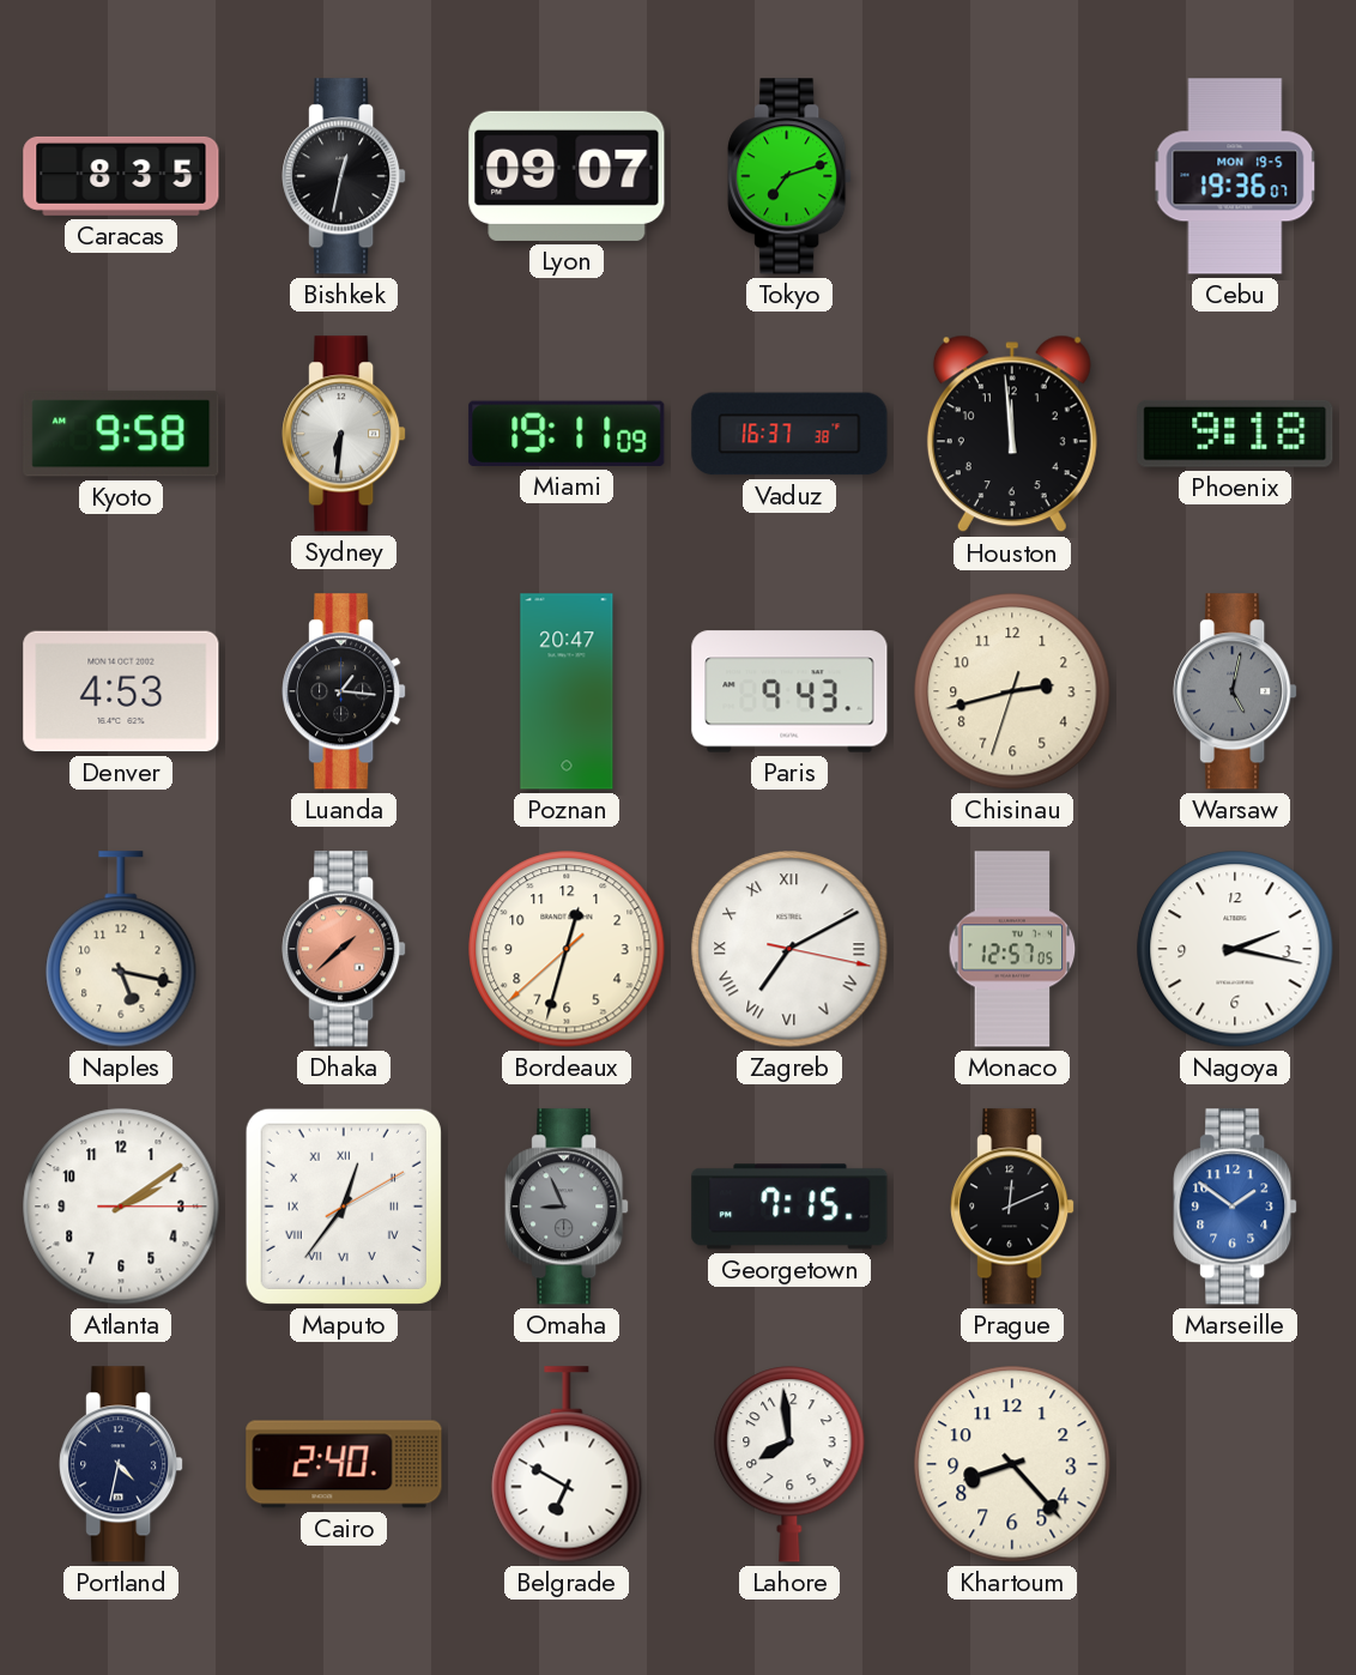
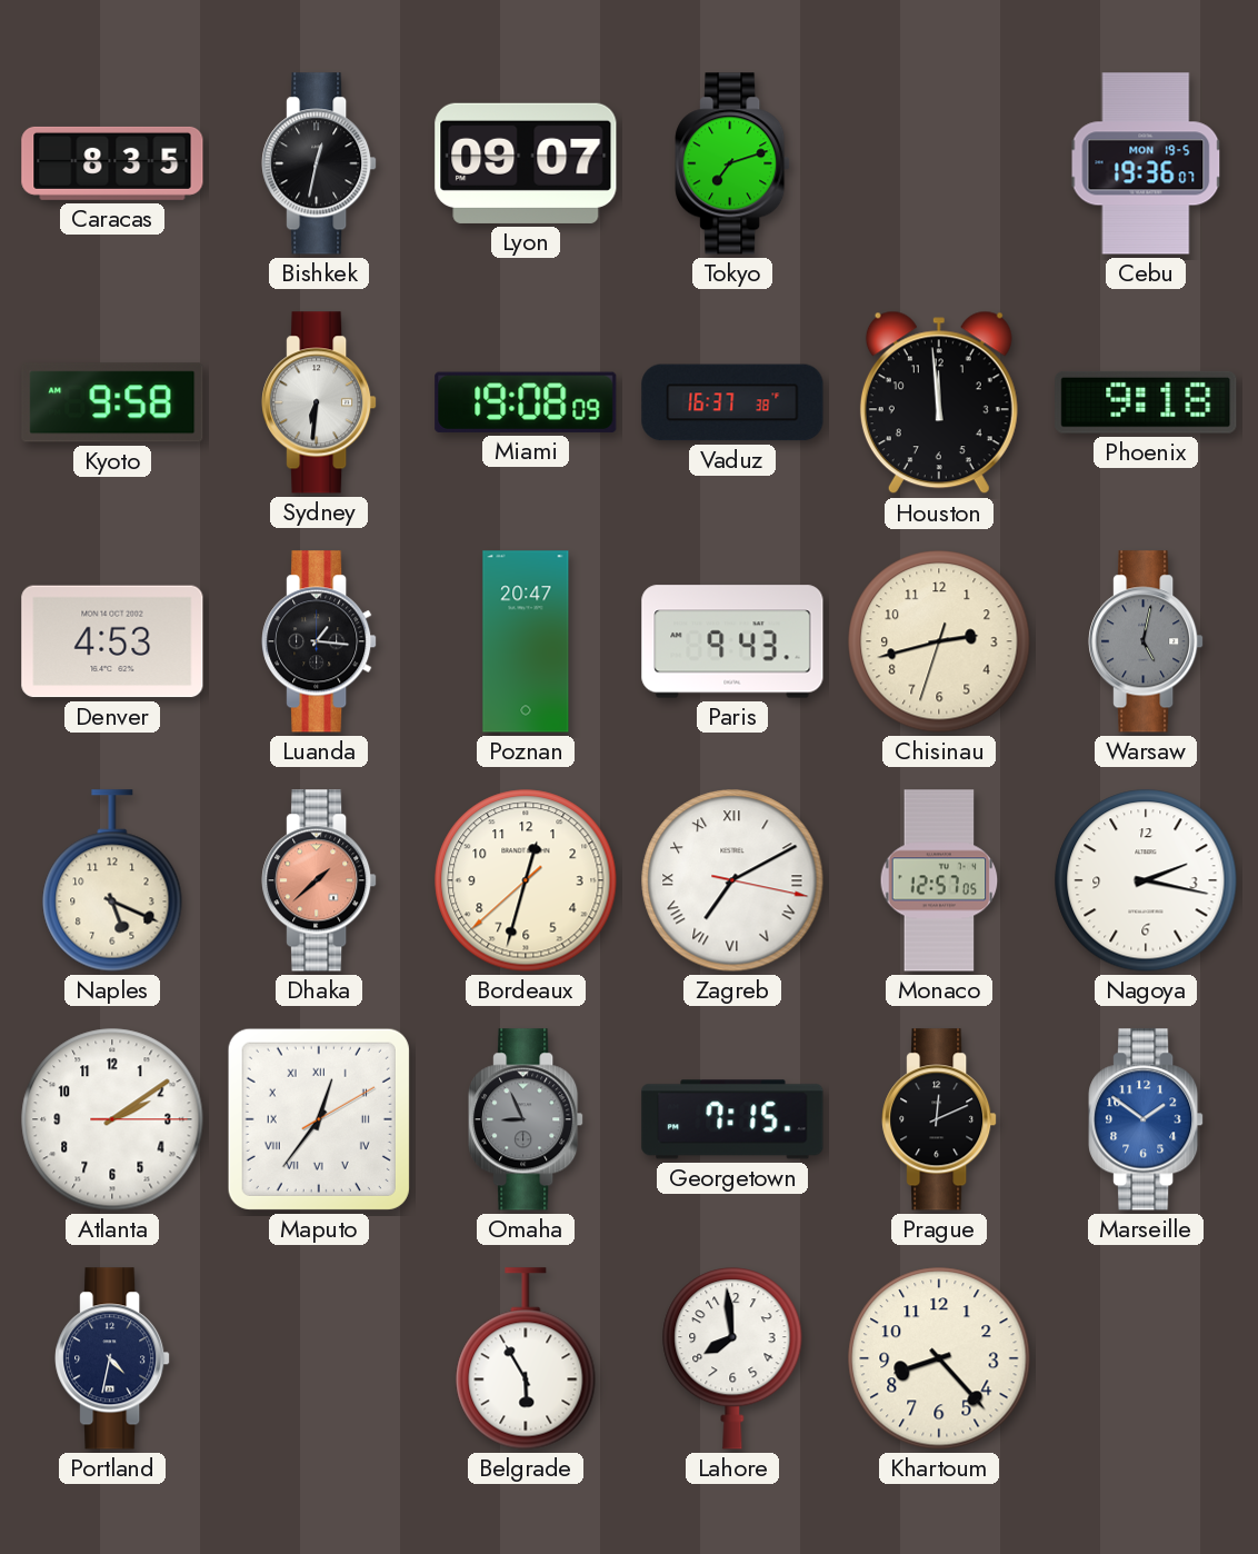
Miami: 19:11 -> 19:08 (526, 402)
Naples: 5:17 -> 5:19 (112, 880)
Cairo: 2:40 -> none (344, 1464)
Belgrade: 6:50 -> 5:55 (526, 1358)
